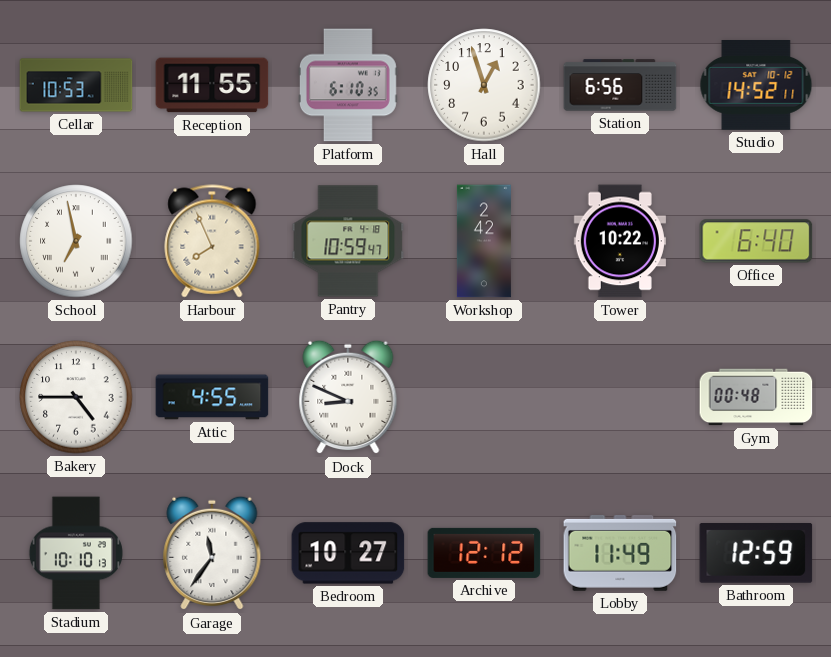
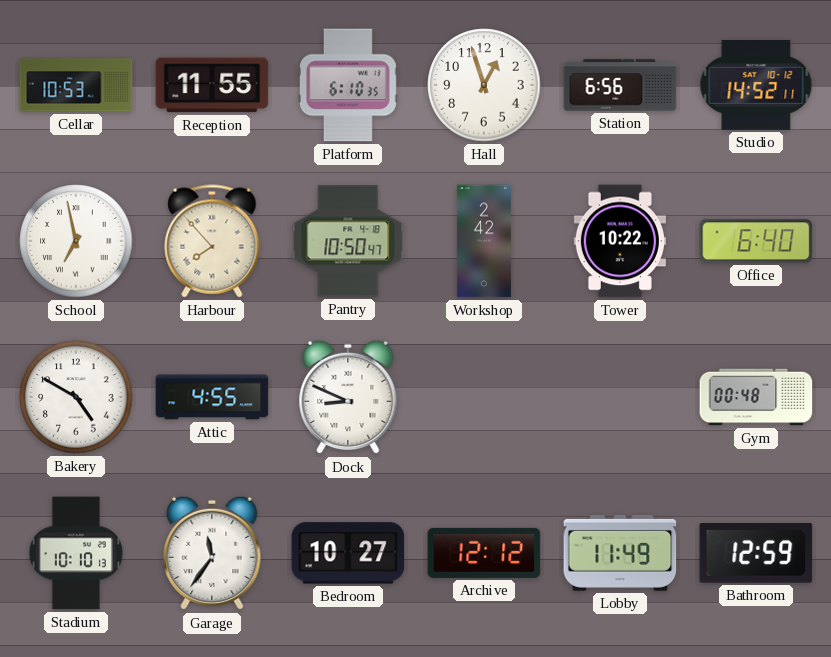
Harbour: 7:56 -> 7:53 (212, 241)
Pantry: 10:59 -> 10:50 (348, 241)
Bakery: 4:45 -> 4:50 (76, 397)
